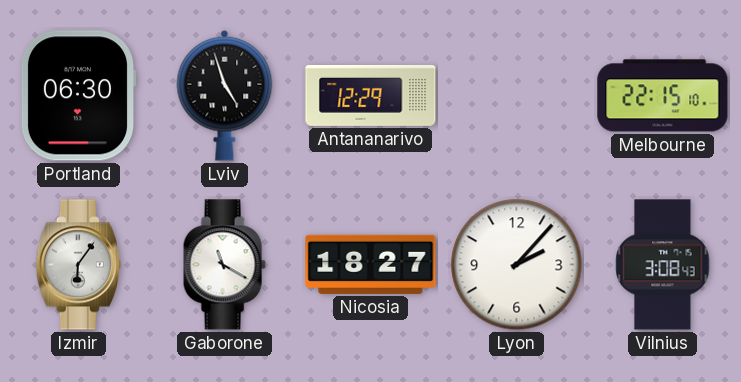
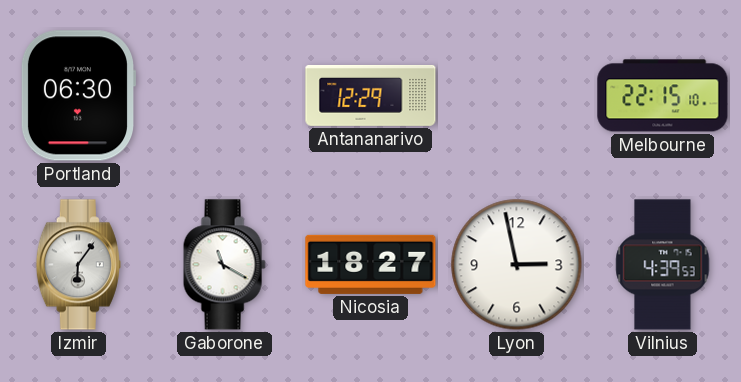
Lviv: 4:57 -> none (225, 95)
Lyon: 2:07 -> 2:58 (517, 265)
Vilnius: 3:08 -> 4:39 (663, 265)
